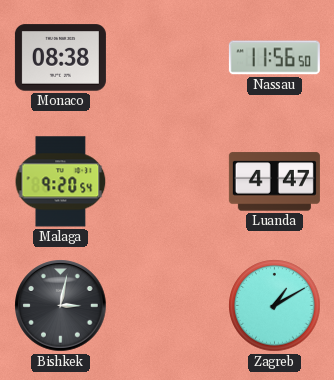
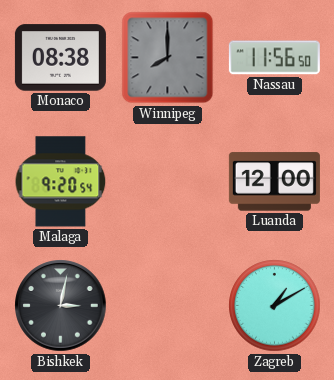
Winnipeg: none -> 8:00 (168, 58)
Luanda: 4:47 -> 12:00 (274, 182)
